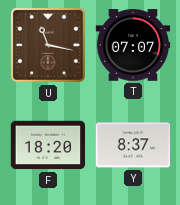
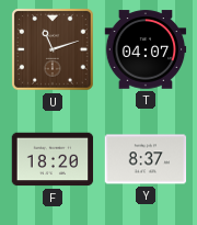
U: 11:17 -> 11:12 (53, 49)
T: 07:07 -> 04:07 (146, 49)
